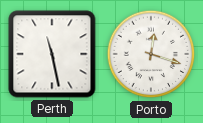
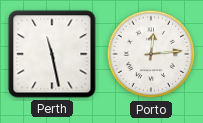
Porto: 12:18 -> 12:14 (151, 54)
